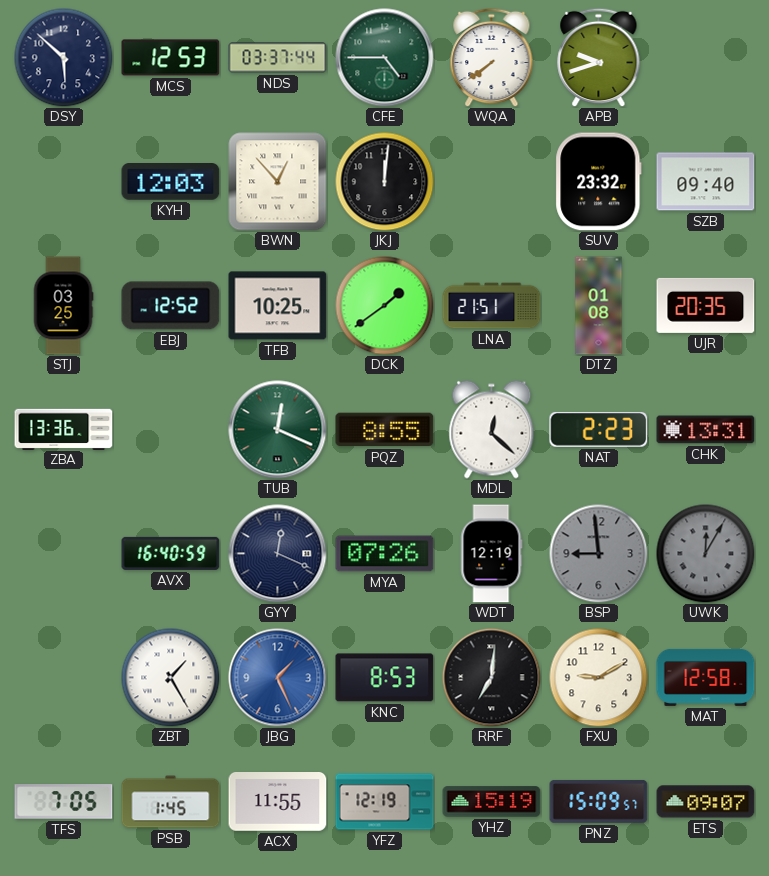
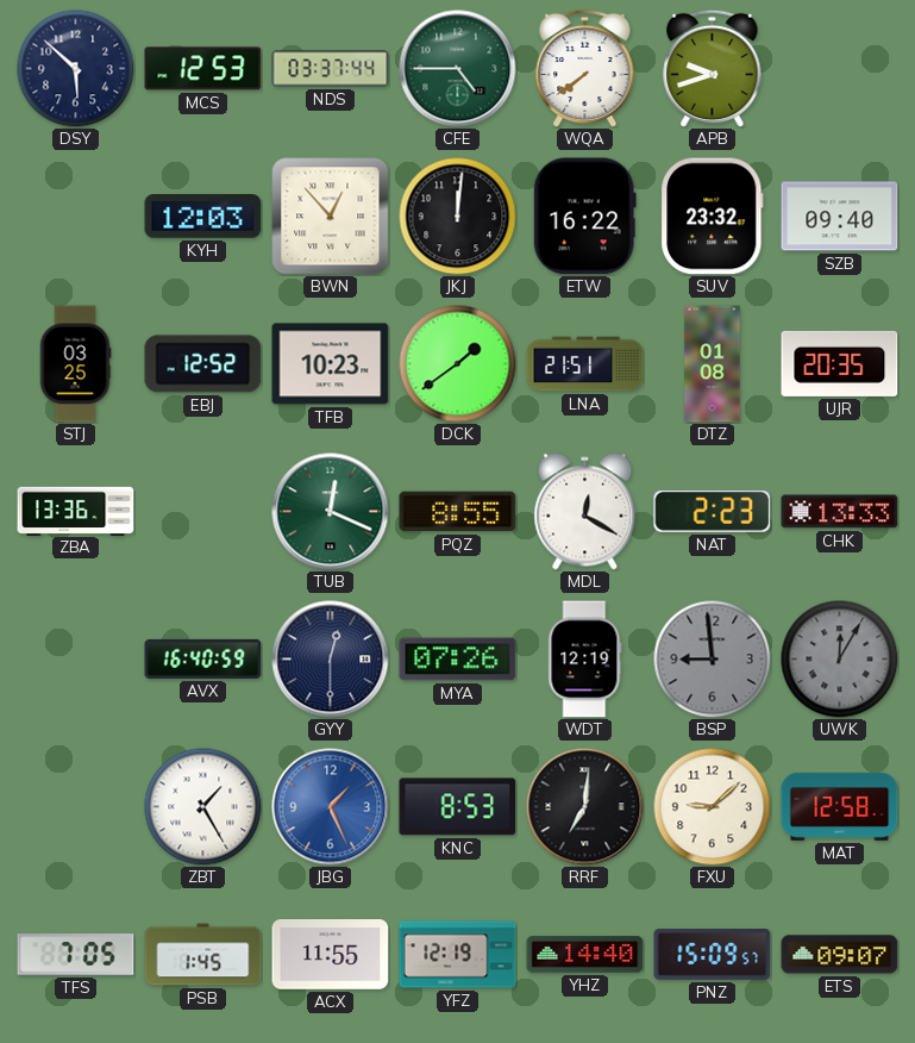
ETW: none -> 16:22 (584, 217)
TFB: 10:25 -> 10:23 (331, 364)
MDL: 12:22 -> 12:20 (585, 512)
CHK: 13:31 -> 13:33 (840, 512)
GYY: 12:19 -> 12:30 (331, 660)
FXU: 9:10 -> 9:08 (713, 807)
YHZ: 15:19 -> 14:40 (585, 955)
